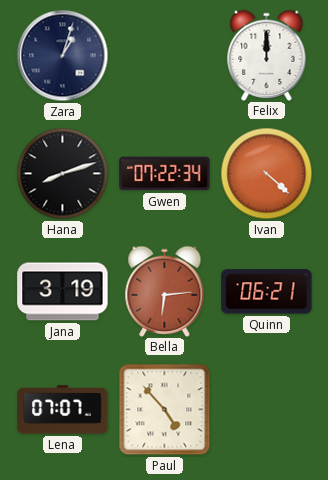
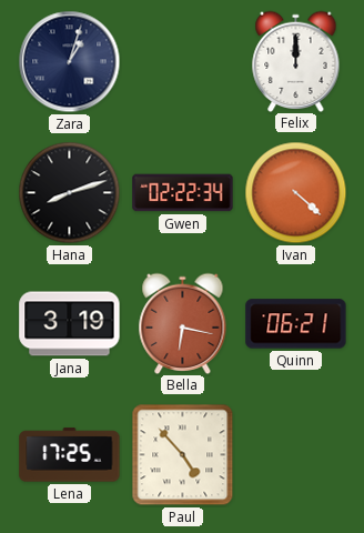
Gwen: 07:22 -> 02:22 (183, 193)
Bella: 6:14 -> 6:17 (183, 323)
Lena: 07:07 -> 17:25 (70, 455)
